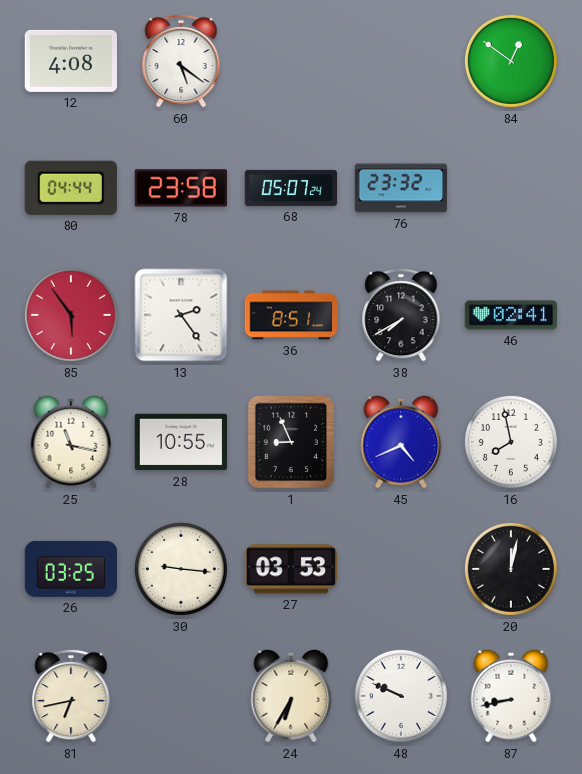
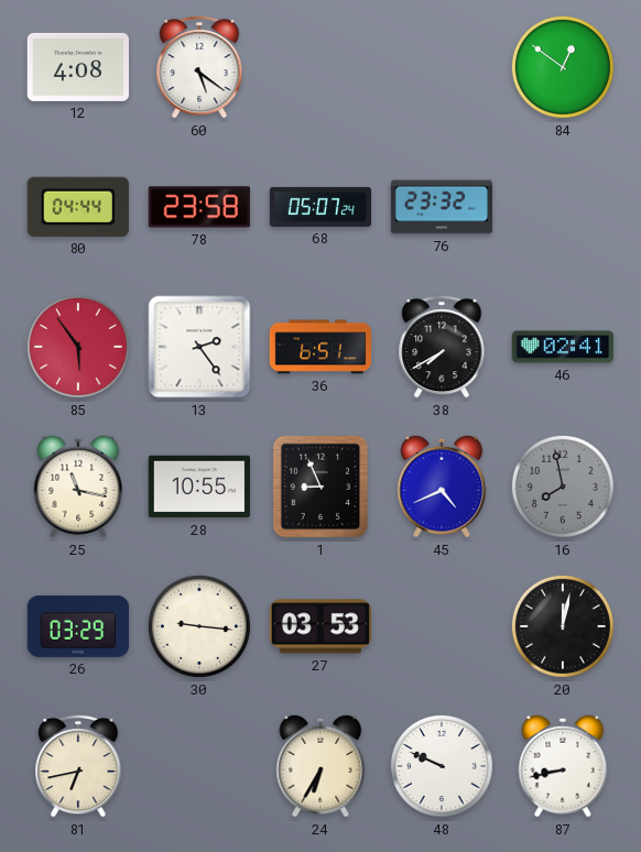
36: 8:51 -> 6:51 (320, 347)
16 dial: white -> grey (563, 487)
26: 03:25 -> 03:29 (78, 626)
